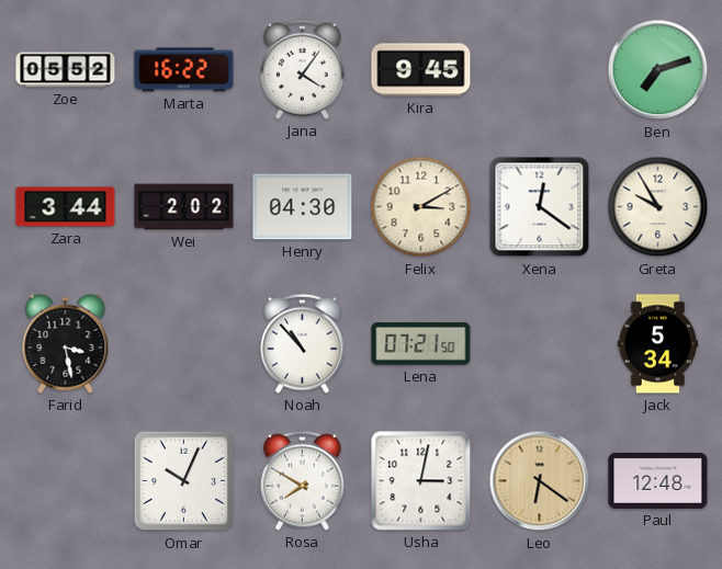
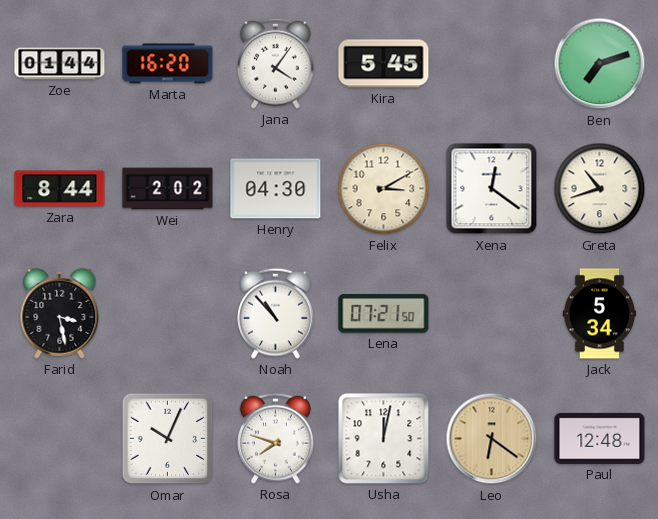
Zoe: 05:52 -> 01:44 (60, 64)
Marta: 16:22 -> 16:20 (168, 64)
Kira: 9:45 -> 5:45 (384, 64)
Zara: 3:44 -> 8:44 (60, 189)
Greta: 9:55 -> 10:42 (600, 189)
Rosa: 7:50 -> 7:48 (276, 438)
Usha: 3:02 -> 12:02 (384, 439)
